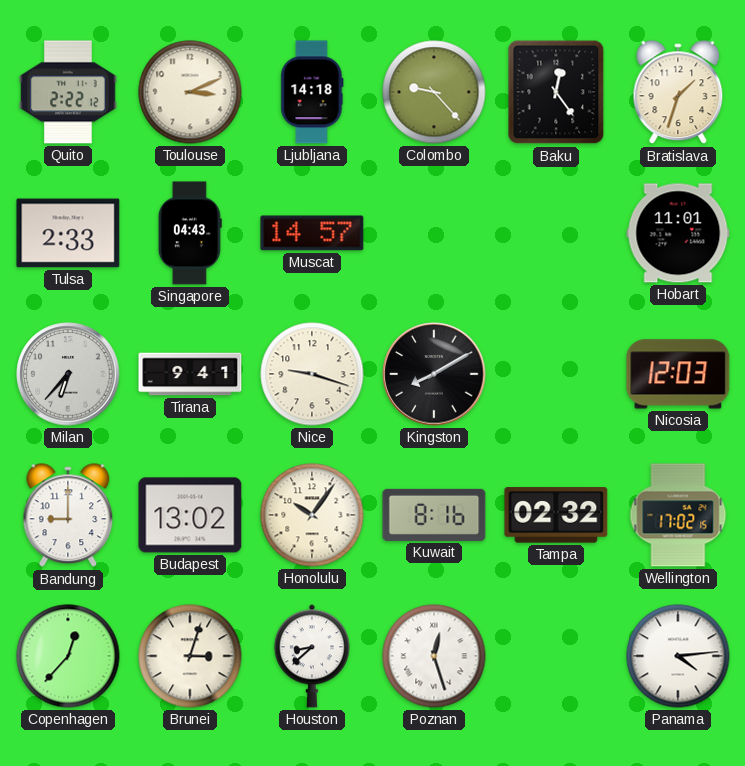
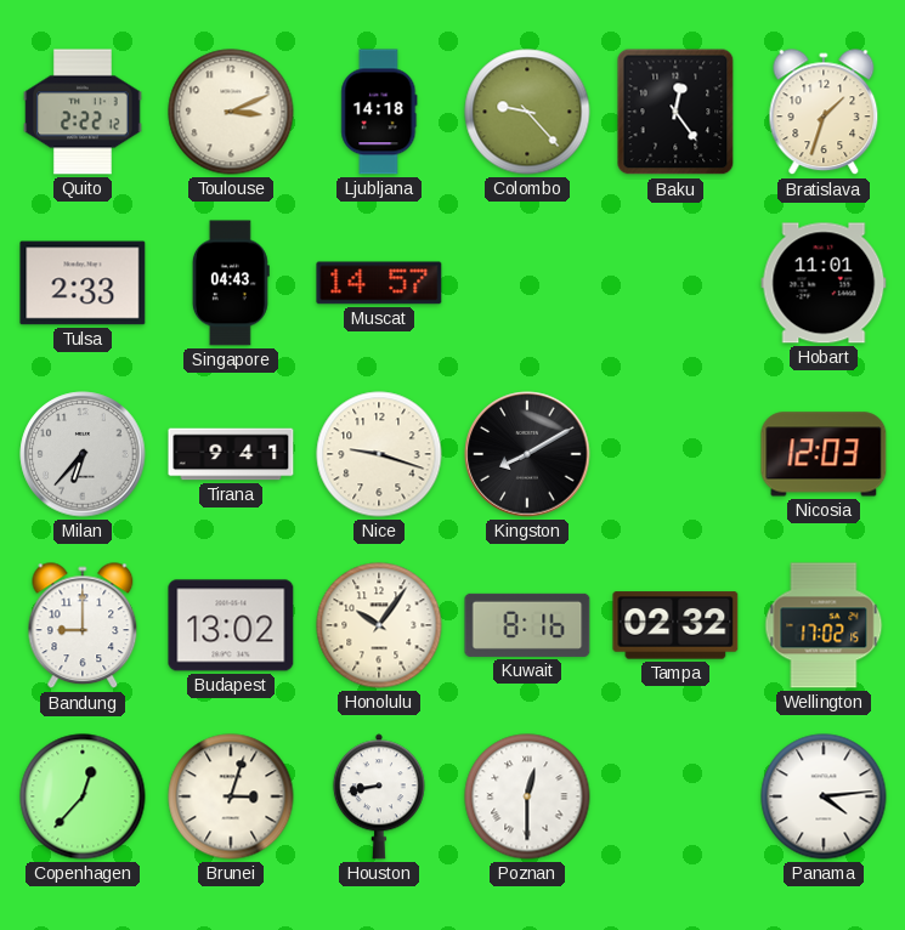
Houston: 8:38 -> 8:43 (379, 796)
Poznan: 12:27 -> 12:30 (527, 796)
